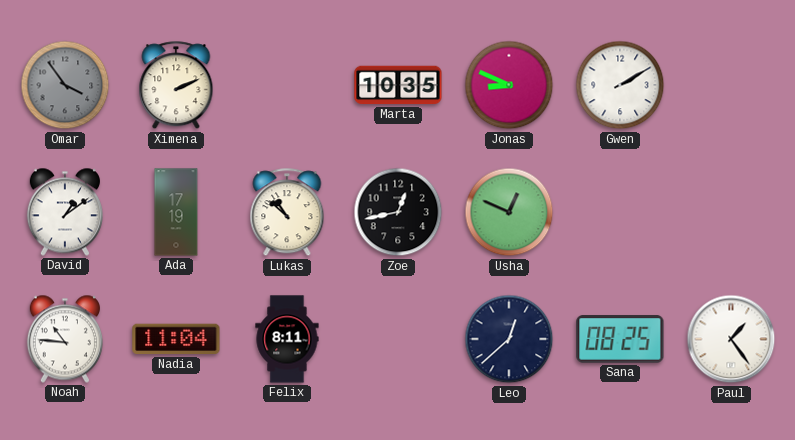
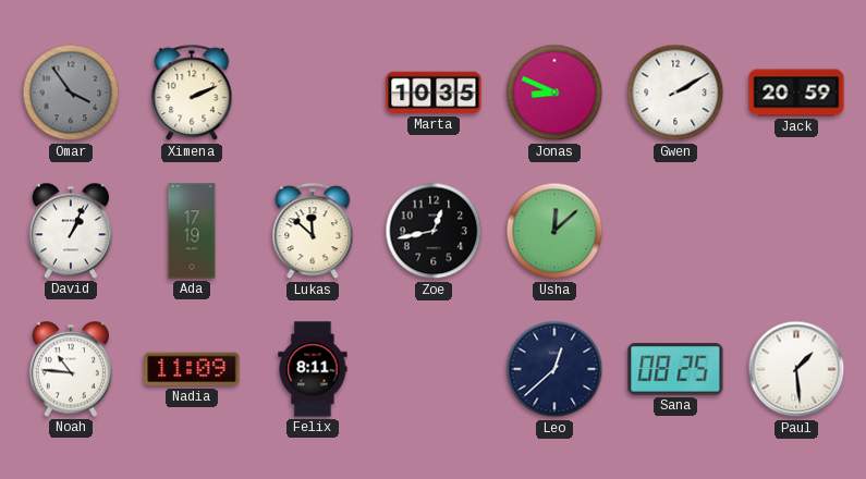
Jack: none -> 20:59 (796, 93)
David: 1:09 -> 1:04 (71, 231)
Lukas: 10:52 -> 11:52 (313, 232)
Usha: 12:49 -> 12:08 (554, 231)
Nadia: 11:04 -> 11:09 (192, 369)
Paul: 1:24 -> 1:29 (796, 369)
